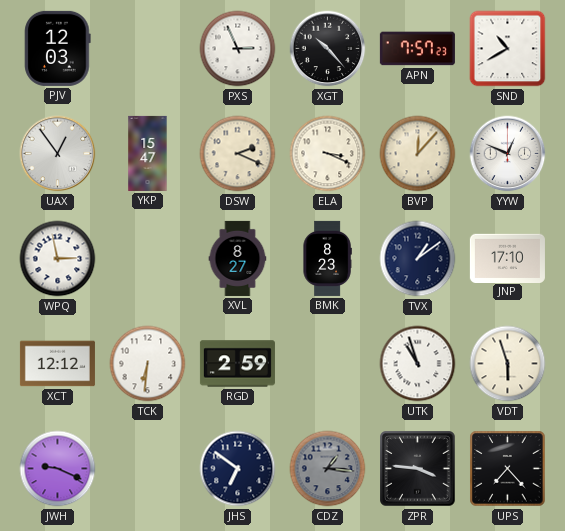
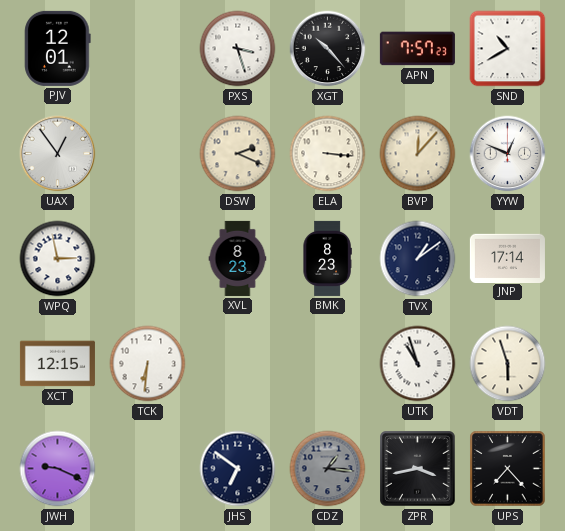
PJV: 12:03 -> 12:01 (58, 48)
PXS: 2:56 -> 3:27 (238, 49)
YKP: 15:47 -> none (148, 153)
ELA: 3:19 -> 3:16 (328, 154)
XVL: 8:27 -> 8:23 (238, 258)
JNP: 17:10 -> 17:14 (507, 258)
XCT: 12:12 -> 12:15 (57, 364)
RGD: 2:59 -> none (237, 364)
ZPR: 3:46 -> 3:43 (418, 469)
